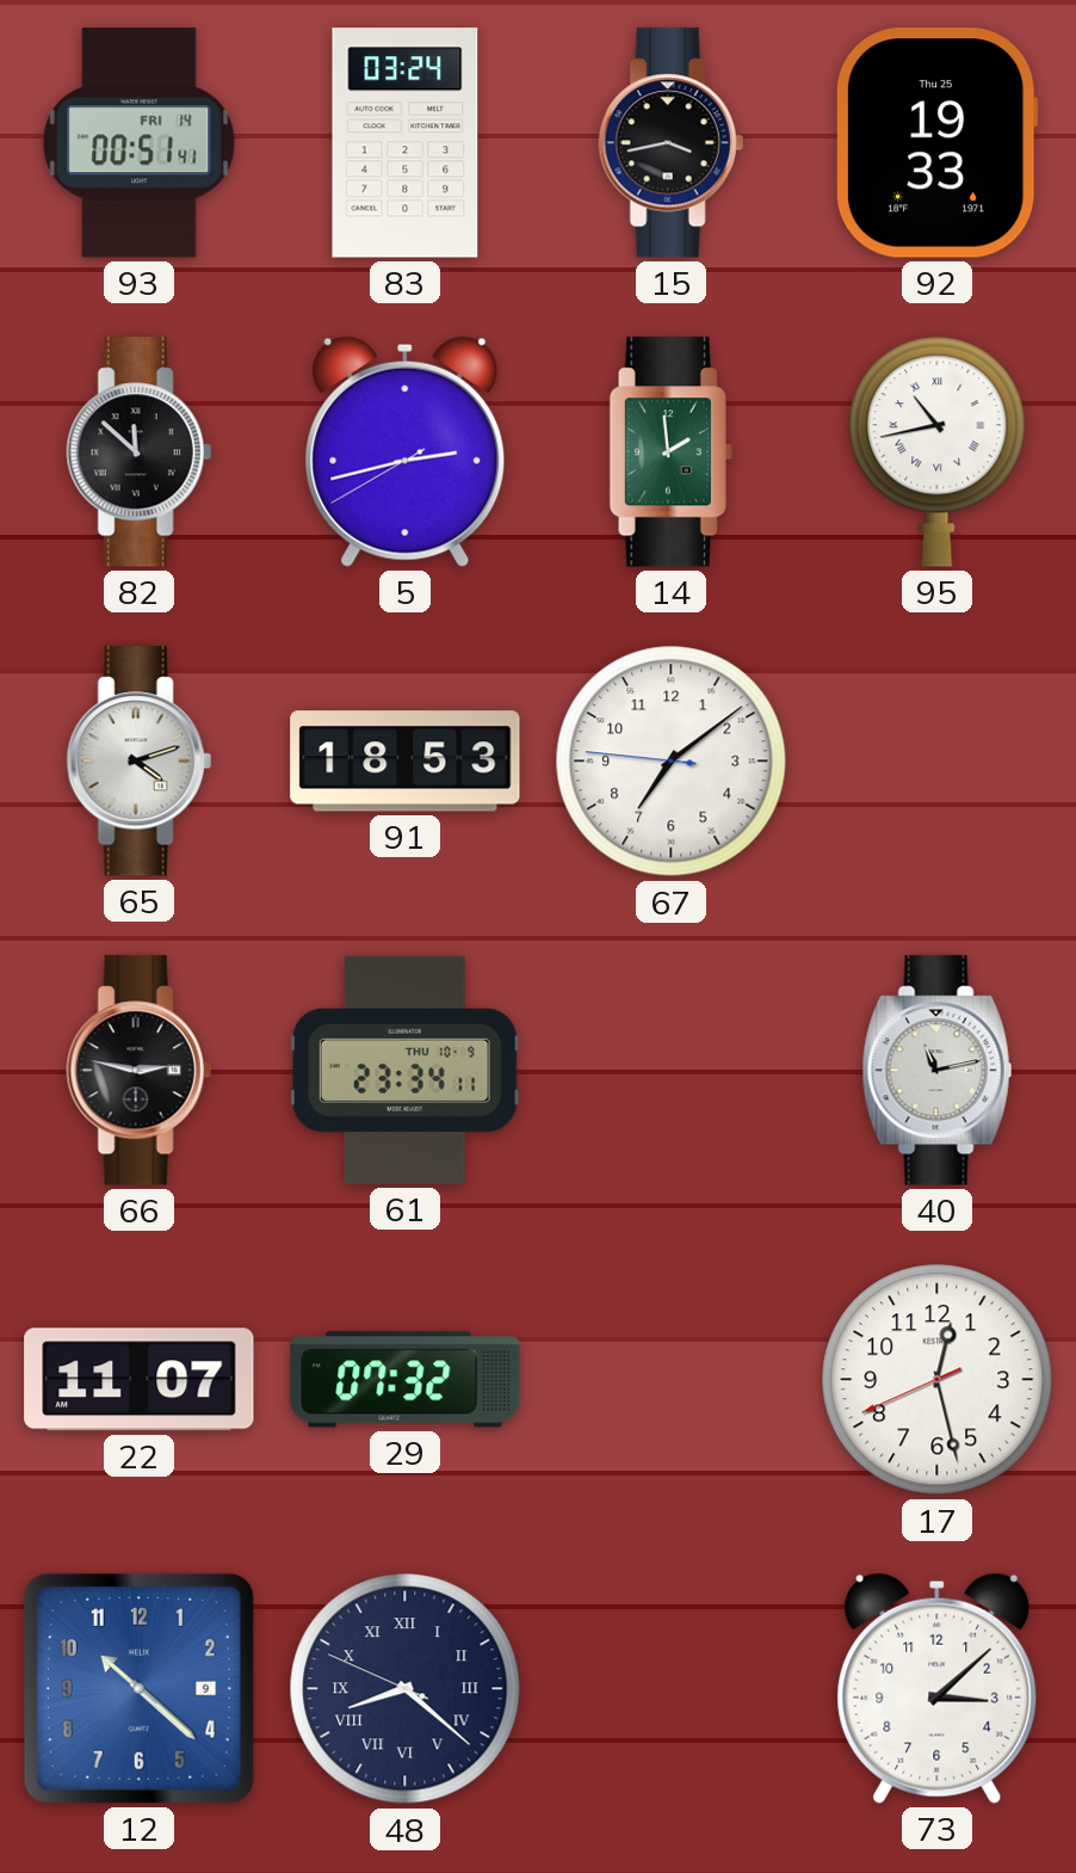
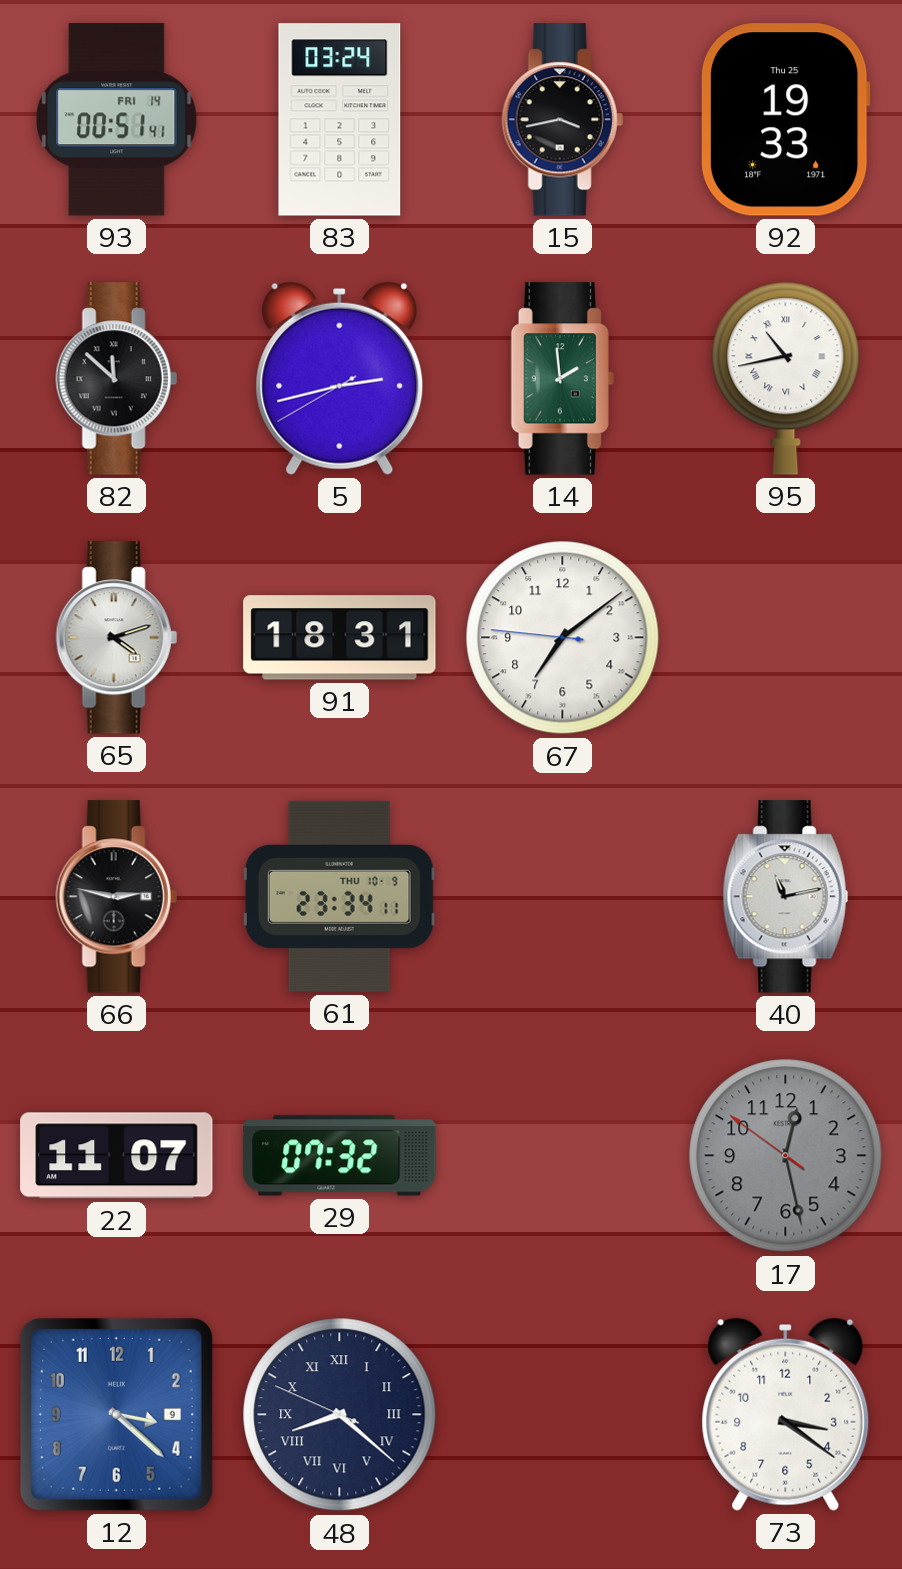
91: 18:53 -> 18:31 (340, 638)
17: 12:27:41 -> 12:27:51 (786, 1156)
17 dial: white -> grey (786, 1156)
12: 10:22 -> 3:22 (116, 1414)
73: 3:08 -> 3:21 (786, 1414)
